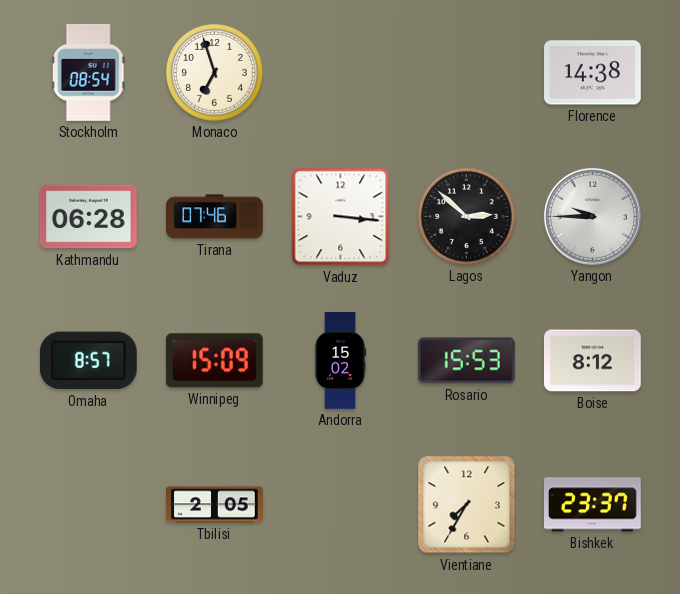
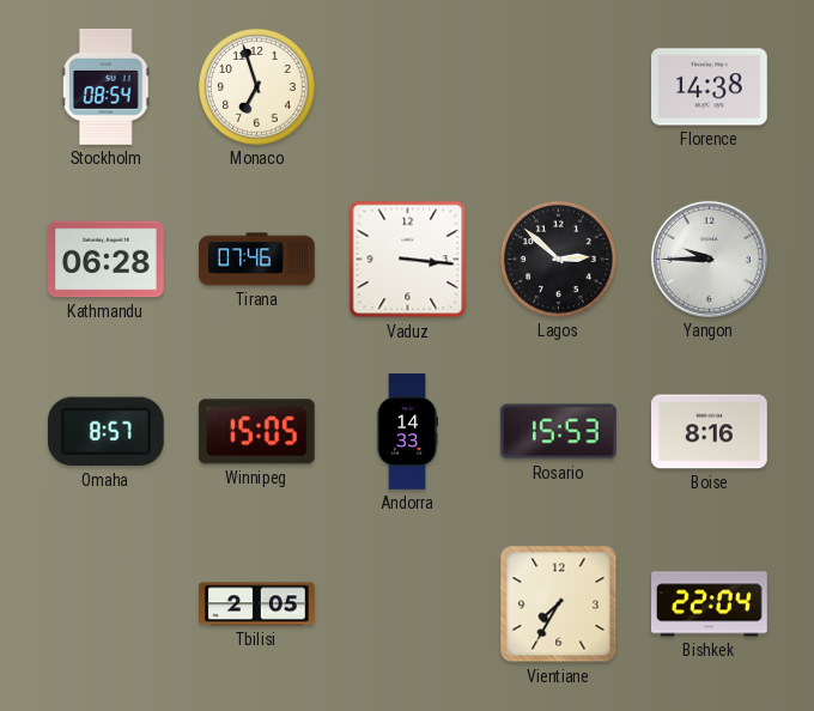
Winnipeg: 15:09 -> 15:05 (256, 432)
Andorra: 15:02 -> 14:33 (407, 432)
Boise: 8:12 -> 8:16 (710, 432)
Bishkek: 23:37 -> 22:04 (710, 604)
